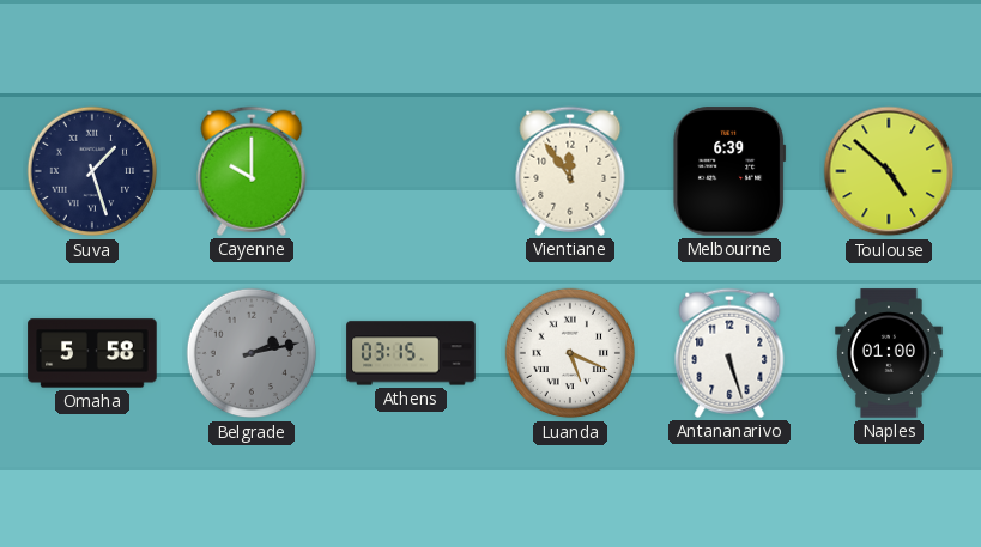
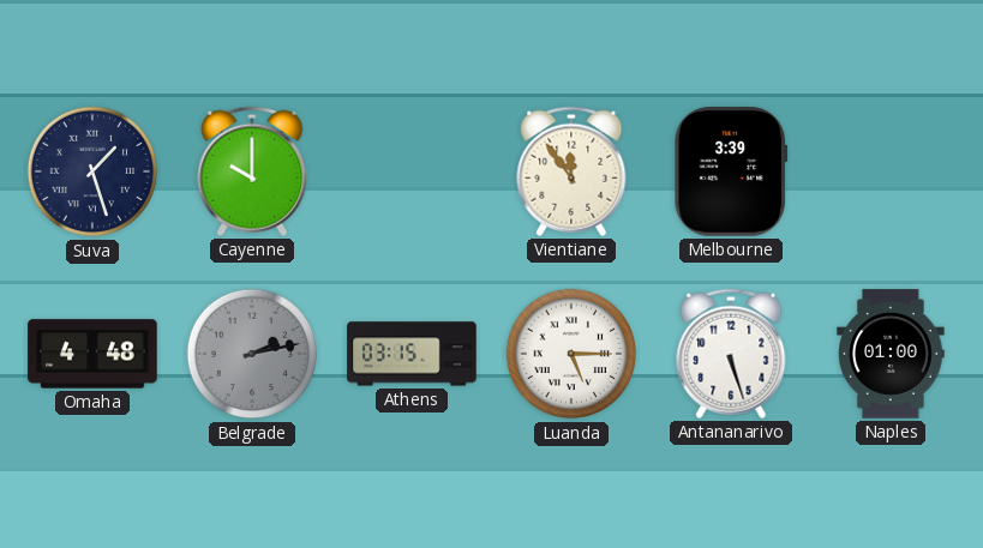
Melbourne: 6:39 -> 3:39 (731, 171)
Toulouse: 4:52 -> none (889, 171)
Omaha: 5:58 -> 4:48 (92, 354)
Luanda: 5:19 -> 5:15 (571, 354)
